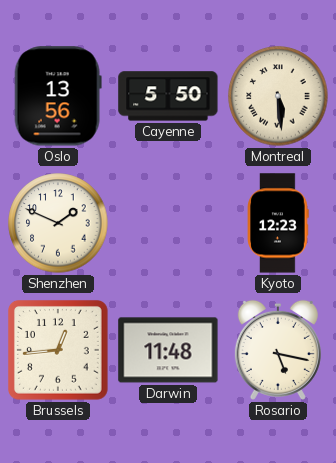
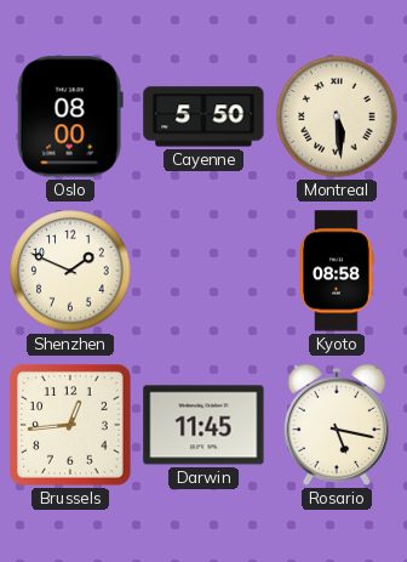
Oslo: 13:56 -> 08:00 (70, 117)
Kyoto: 12:23 -> 08:58 (337, 271)
Darwin: 11:48 -> 11:45 (203, 425)
